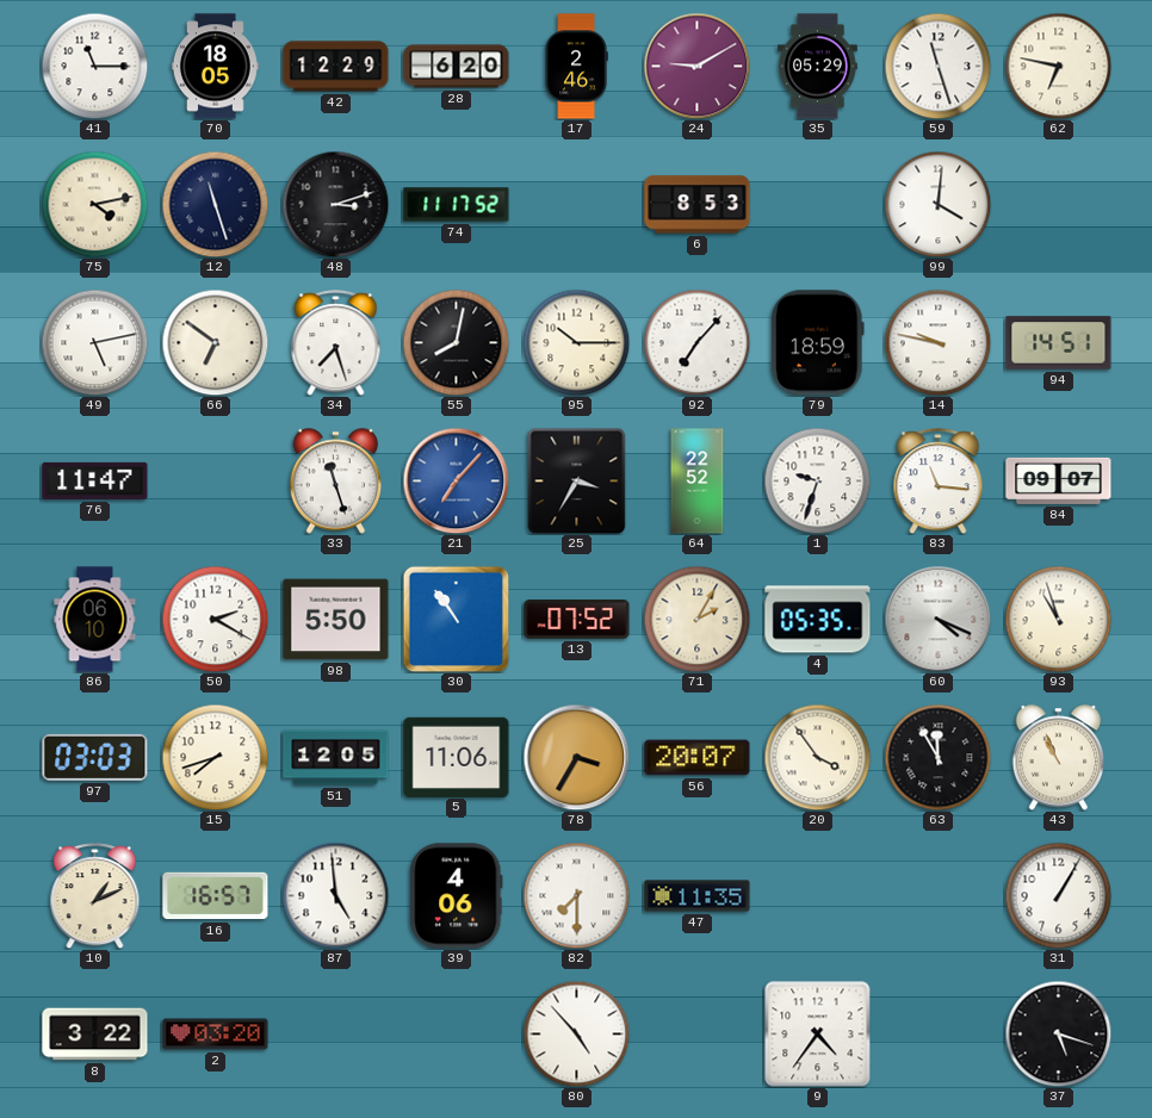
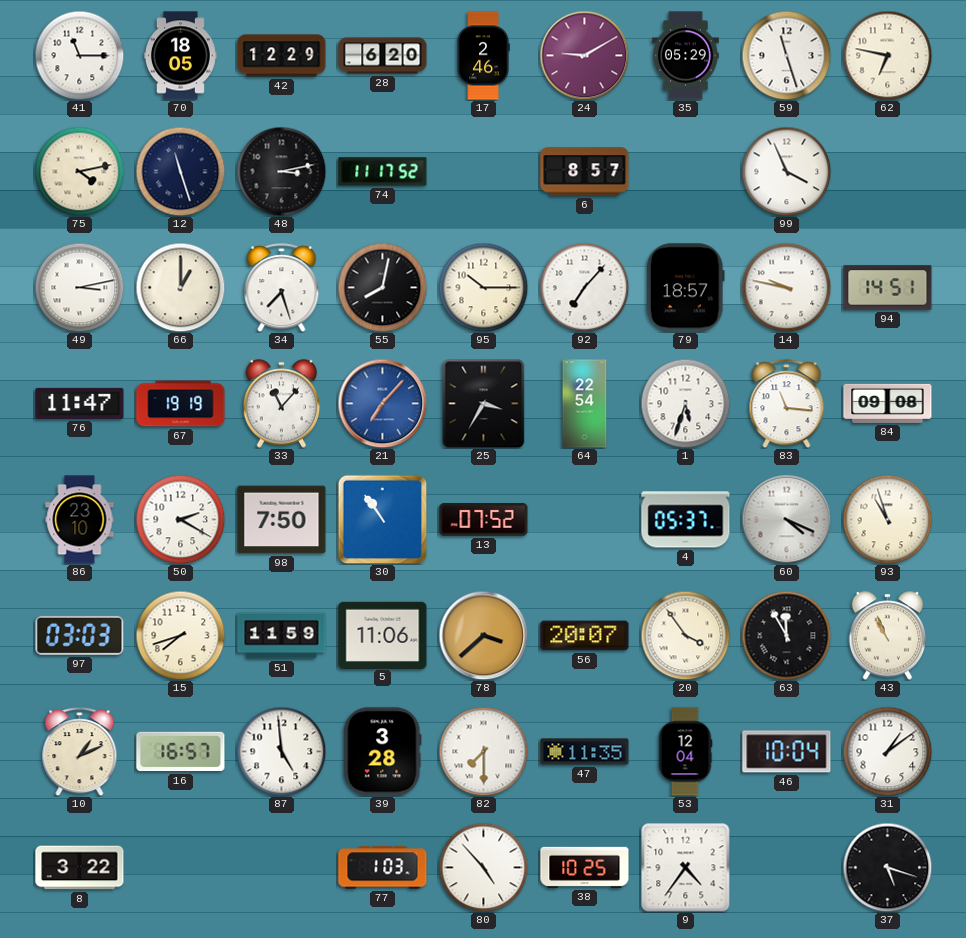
48: 3:12 -> 3:13 (281, 171)
6: 8:53 -> 8:57 (585, 172)
99: 4:01 -> 3:56 (786, 171)
49: 5:13 -> 3:13 (79, 287)
66: 6:51 -> 1:00 (180, 287)
79: 18:59 -> 18:57 (685, 288)
67: none -> 19:19 (181, 404)
33: 11:27 -> 11:07 (282, 404)
64: 22:52 -> 22:54 (585, 404)
1: 9:33 -> 5:33 (685, 403)
84: 09:07 -> 09:08 (888, 403)
86: 06:10 -> 23:10 (80, 520)
98: 5:50 -> 7:50 (282, 520)
71: 2:05 -> none (696, 619)
4: 05:35 -> 05:37 (686, 520)
51: 12:05 -> 11:59 (282, 636)
78: 3:35 -> 3:38 (483, 635)
39: 4:06 -> 3:28 (383, 752)
53: none -> 12:04 (685, 752)
46: none -> 10:04 (787, 752)
31: 1:05 -> 1:09 (887, 751)
2: 03:20 -> none (216, 1035)
77: none -> 1:03 (383, 868)
38: none -> 10:25 (585, 867)
